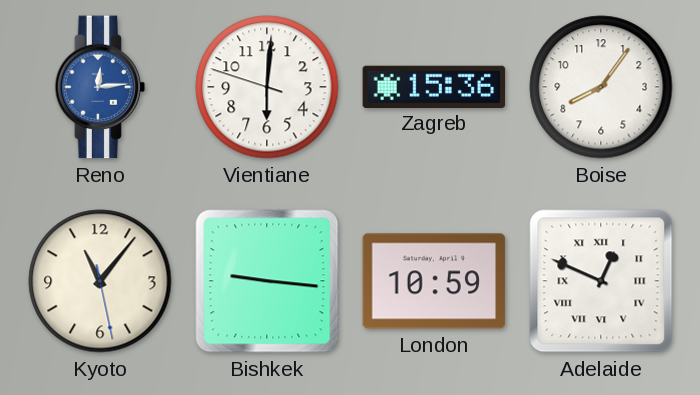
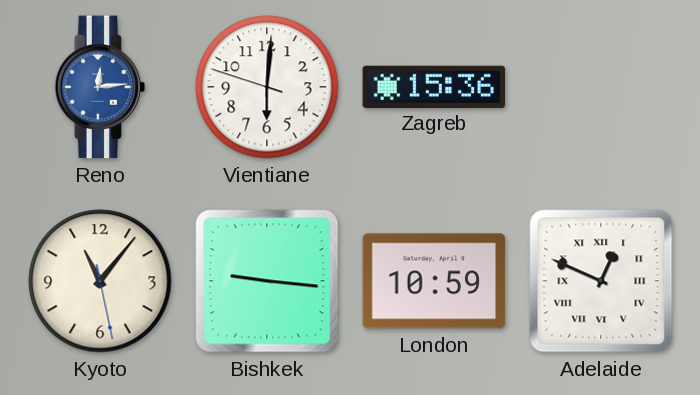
Boise: 8:06 -> none (601, 87)
